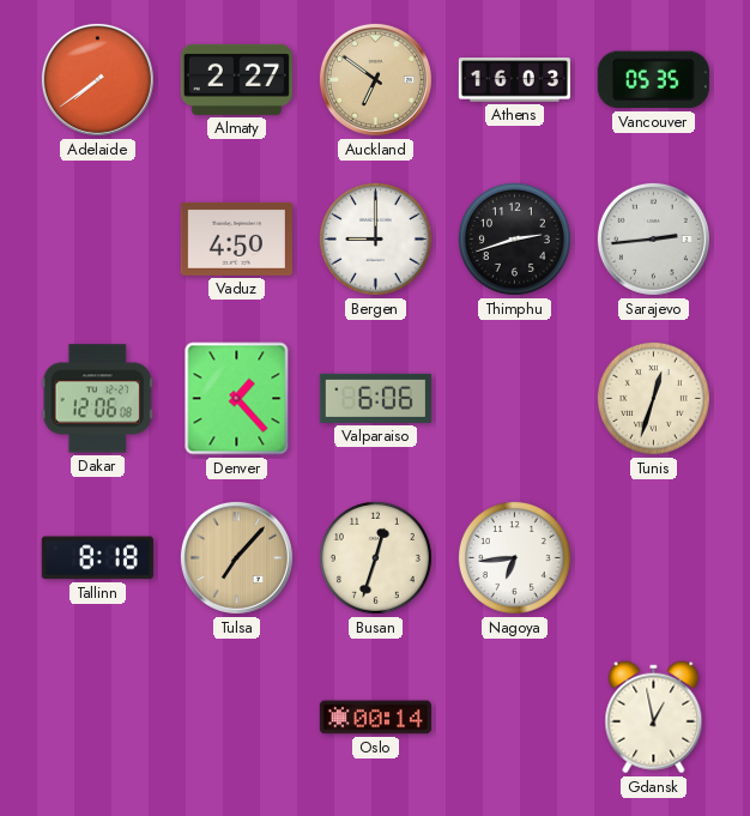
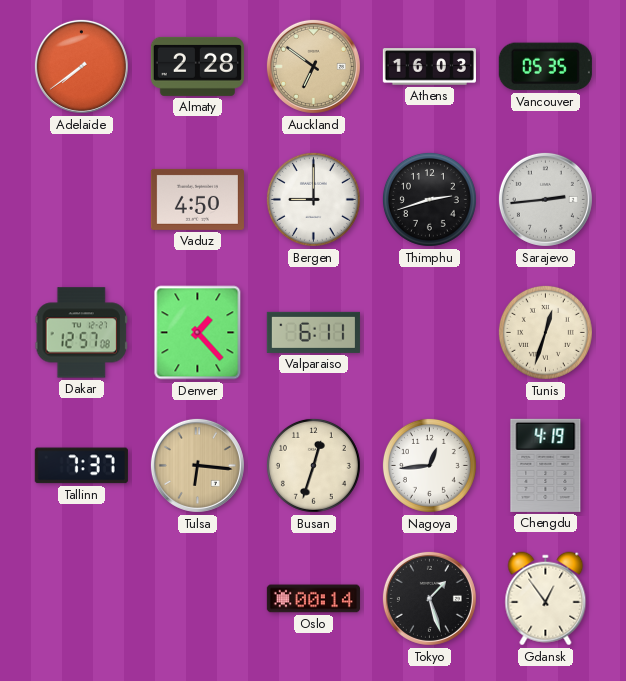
Almaty: 2:27 -> 2:28 (197, 66)
Dakar: 12:06 -> 12:57 (81, 333)
Valparaiso: 6:06 -> 6:11 (313, 332)
Tallinn: 8:18 -> 7:37 (81, 466)
Tulsa: 7:07 -> 6:16 (197, 465)
Nagoya: 6:44 -> 12:44 (429, 465)
Chengdu: none -> 4:19 (546, 465)
Tokyo: none -> 1:27 (429, 598)
Gdansk: 12:58 -> 12:54 (546, 599)
